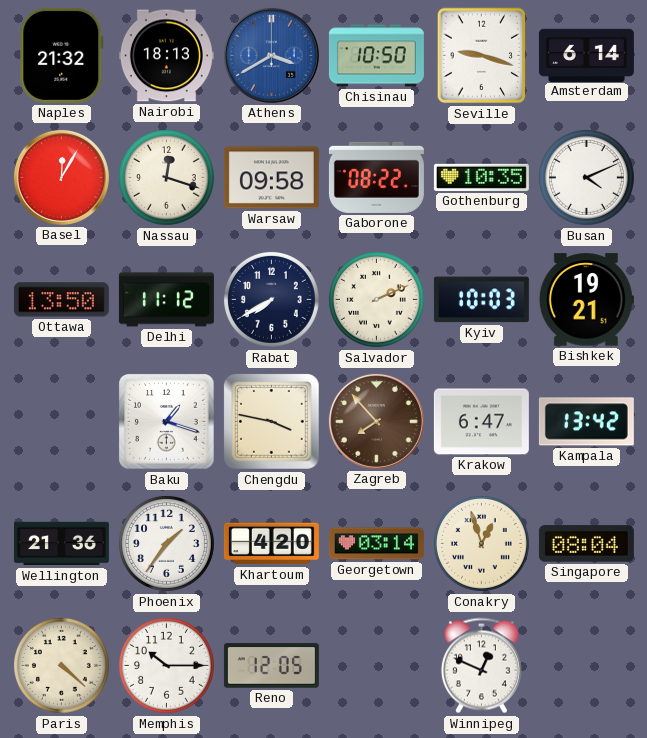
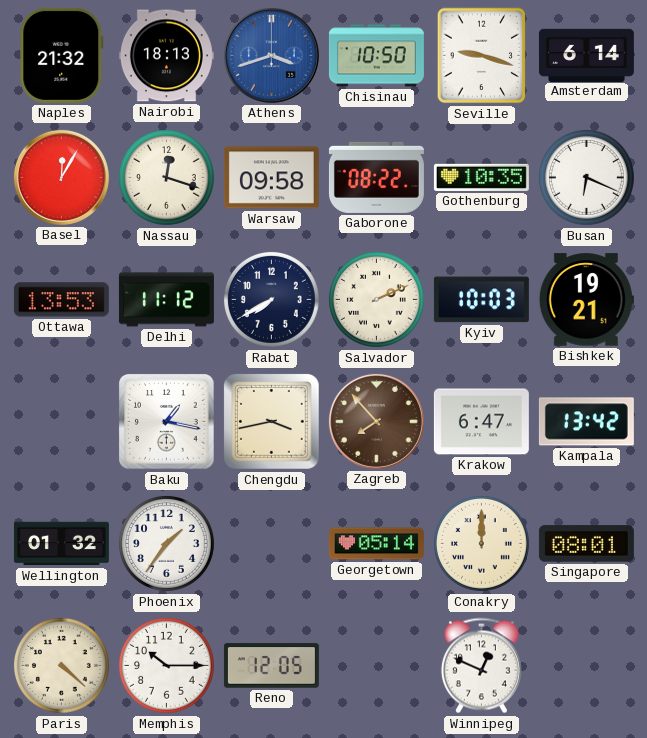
Athens: 3:40 -> 3:42 (271, 55)
Busan: 4:11 -> 6:19 (586, 177)
Ottawa: 13:50 -> 13:53 (61, 300)
Baku: 1:18 -> 1:17 (167, 422)
Chengdu: 3:47 -> 3:43 (272, 422)
Wellington: 21:36 -> 01:32 (61, 544)
Khartoum: 4:20 -> none (271, 544)
Georgetown: 03:14 -> 05:14 (376, 544)
Conakry: 12:57 -> 12:00 (481, 543)
Singapore: 08:04 -> 08:01 (586, 544)
